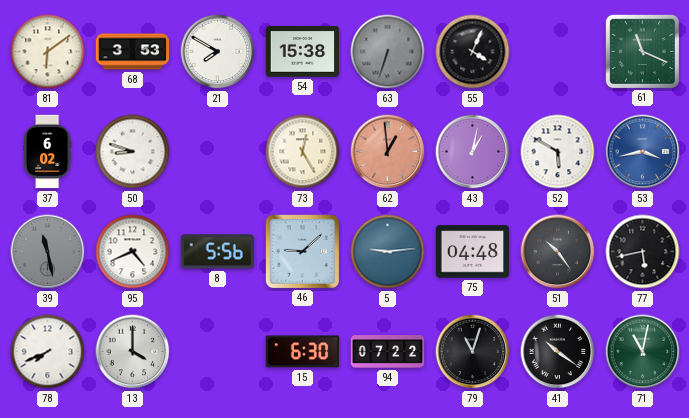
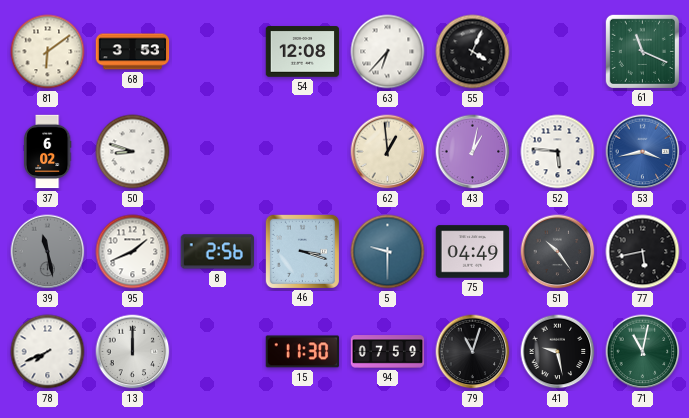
21: 7:50 -> none (218, 52)
54: 15:38 -> 12:08 (303, 52)
63: 6:33 -> 6:37 (388, 52)
63 dial: grey -> white (388, 52)
73: 12:25 -> none (303, 152)
62 dial: salmon -> cream (388, 152)
52: 5:50 -> 5:46 (558, 152)
95: 4:41 -> 1:41 (133, 252)
8: 5:56 -> 2:56 (217, 252)
46: 9:08 -> 3:18 (302, 251)
5: 9:14 -> 9:30 (388, 252)
75: 04:48 -> 04:49 (473, 252)
13: 4:00 -> 12:00 (133, 352)
15: 6:30 -> 11:30 (303, 352)
94: 07:22 -> 07:59 (388, 352)
41: 10:21 -> 9:28 (558, 352)
